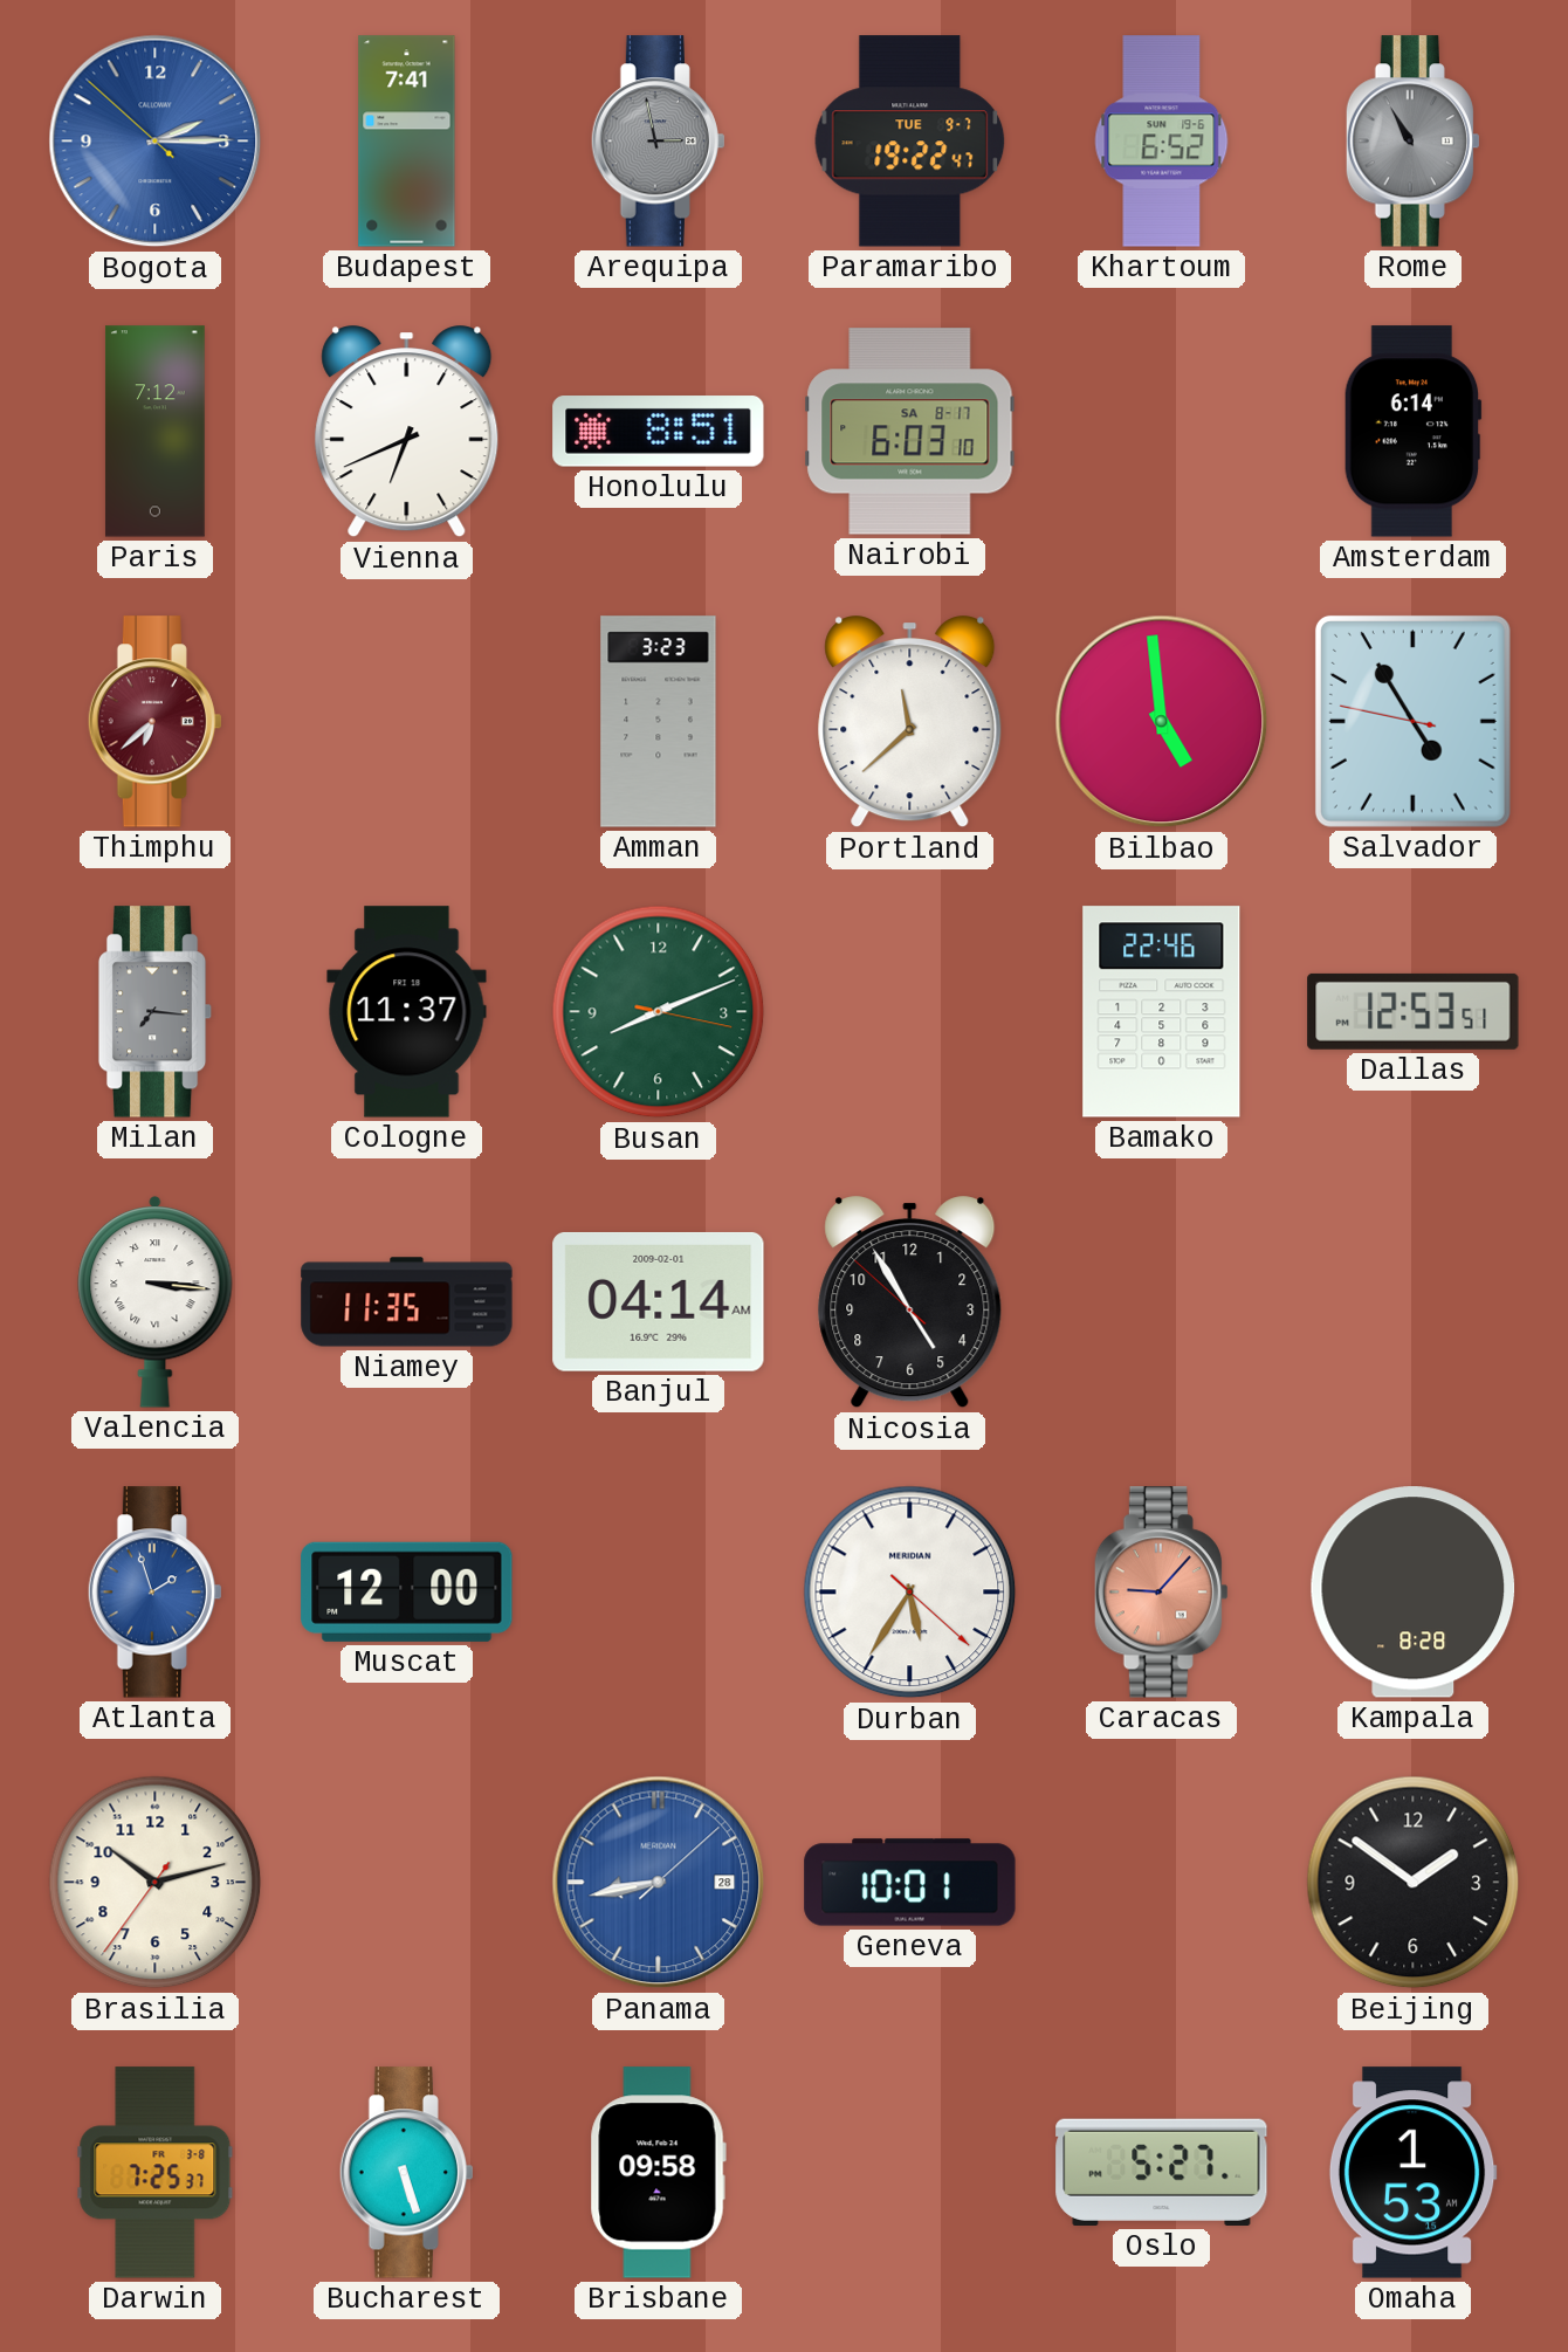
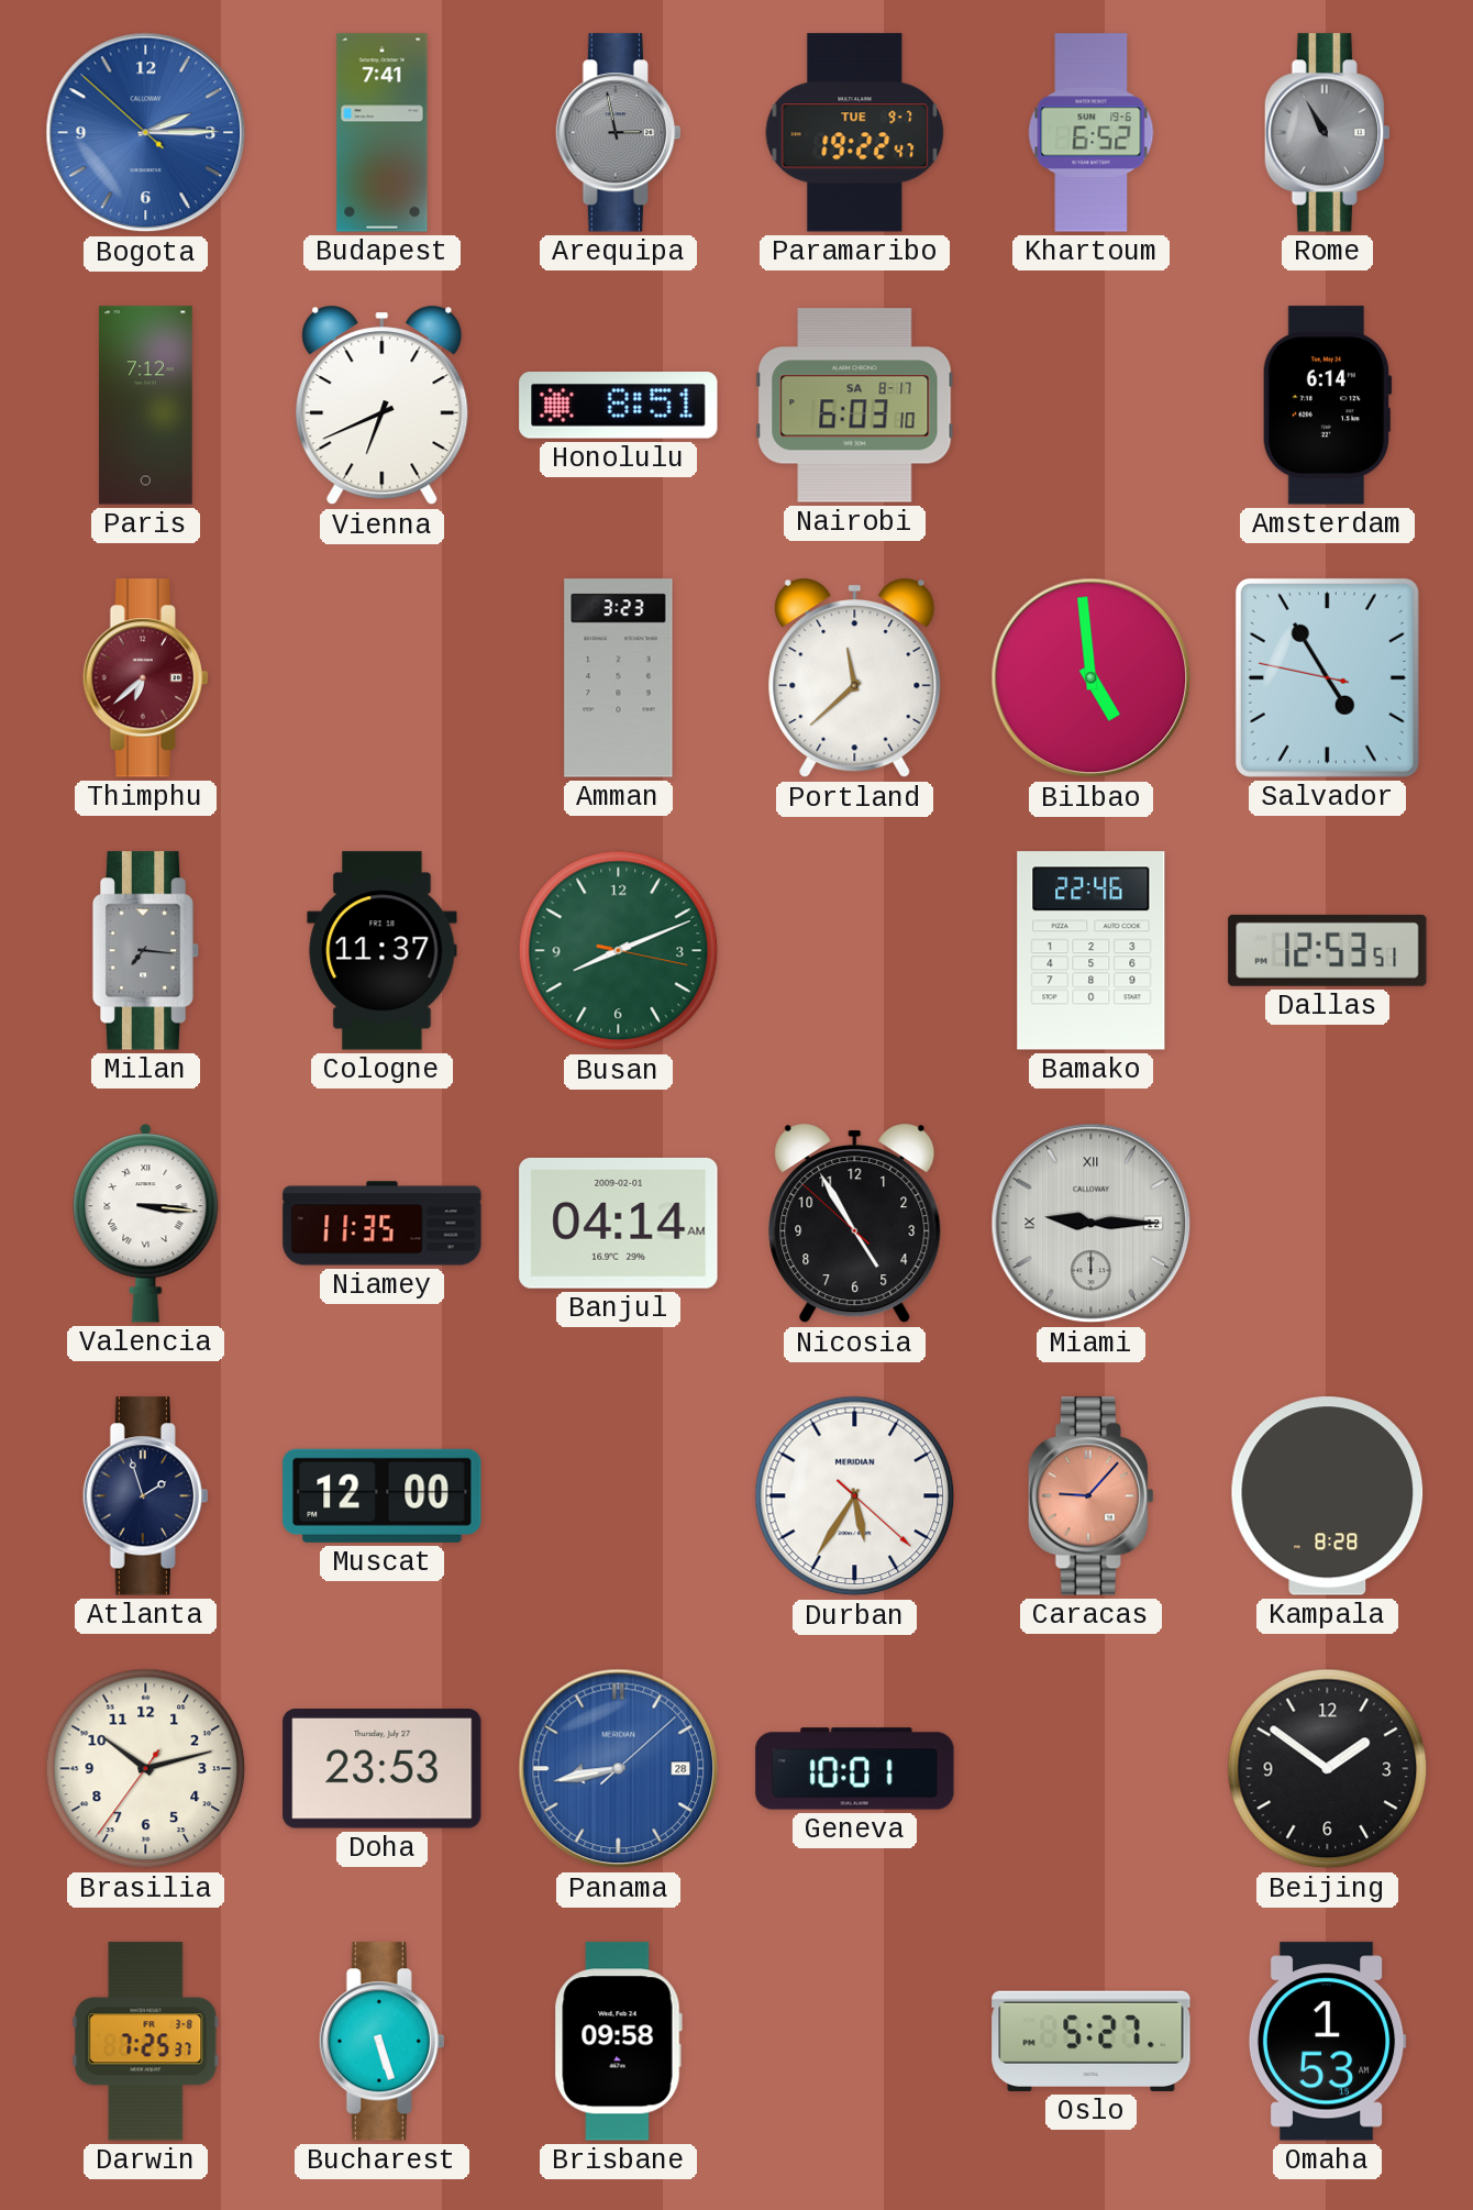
Miami: none -> 9:15 (1092, 1224)
Atlanta dial: blue -> navy (145, 1496)
Doha: none -> 23:53 (383, 1769)
